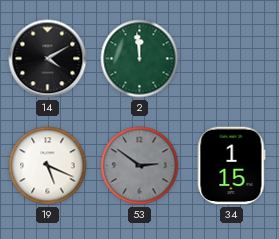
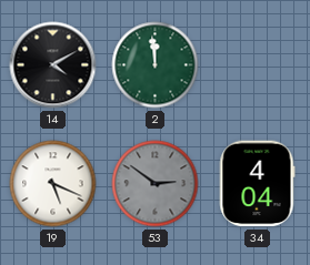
34: 1:15 -> 4:04 (257, 184)
